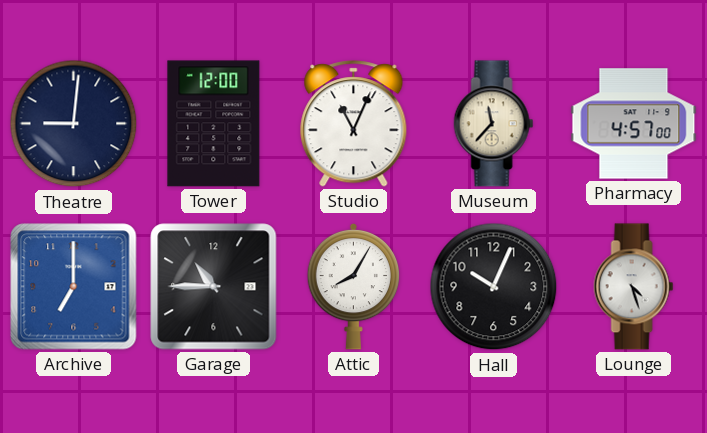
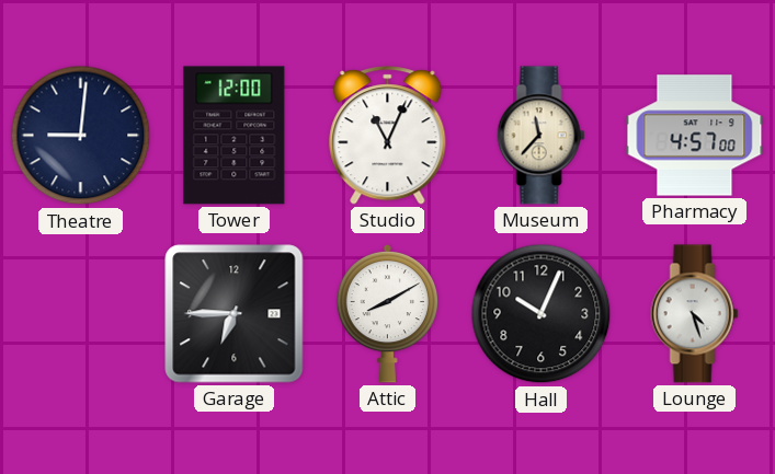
Archive: 7:00 -> none (74, 287)
Garage: 10:45 -> 6:45 (235, 314)
Attic: 8:05 -> 8:10 (387, 313)
